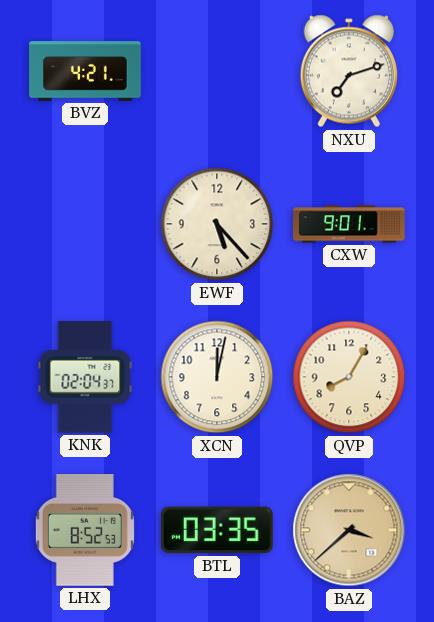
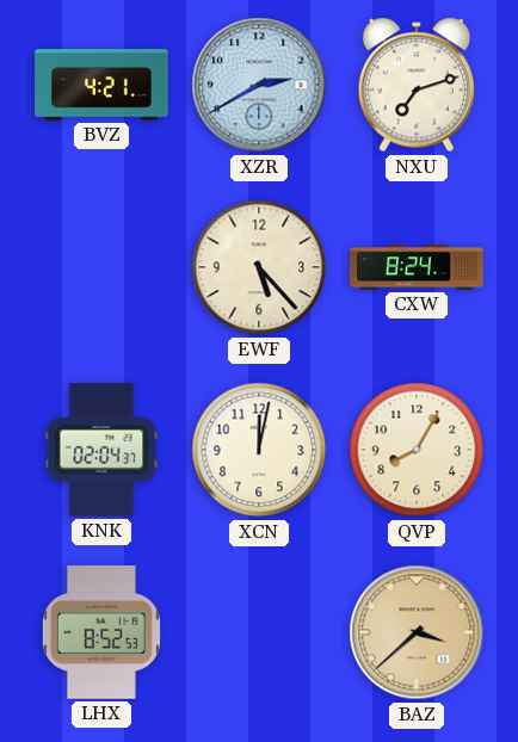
XZR: none -> 2:40 (259, 85)
CXW: 9:01 -> 8:24 (417, 267)
BTL: 03:35 -> none (217, 530)
